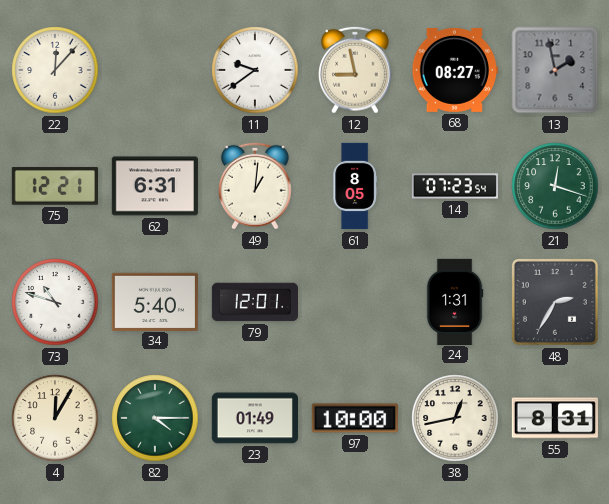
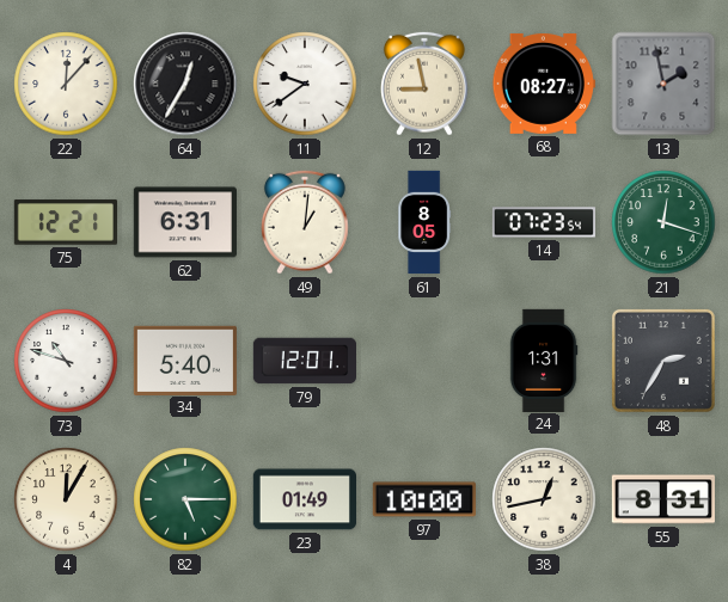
64: none -> 12:35 (185, 84)
82: 4:15 -> 5:15 (185, 499)
